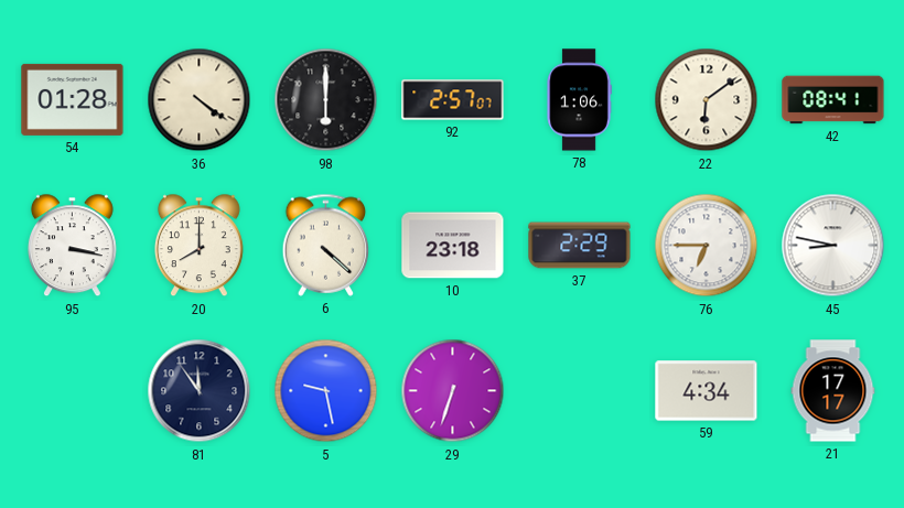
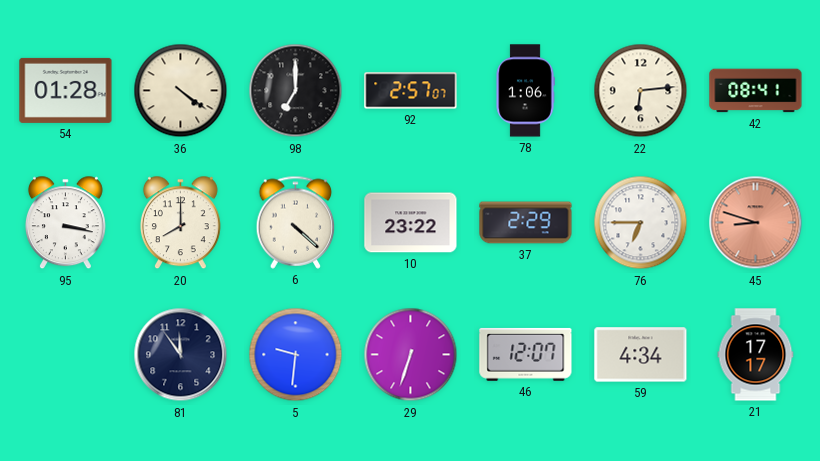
98: 6:00 -> 7:00 (296, 91)
22: 6:09 -> 6:14 (641, 91)
10: 23:18 -> 23:22 (411, 223)
45: 8:47 -> 8:48 (756, 223)
45 dial: white -> salmon (756, 223)
5: 9:28 -> 9:31 (296, 355)
46: none -> 12:07 (526, 354)
